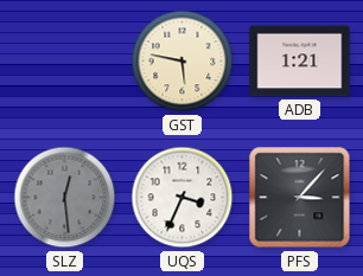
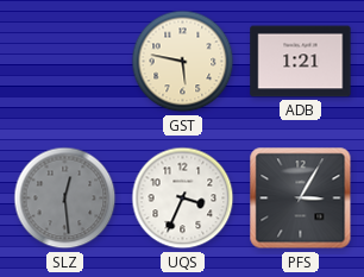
PFS: 3:07 -> 3:05 (301, 199)
